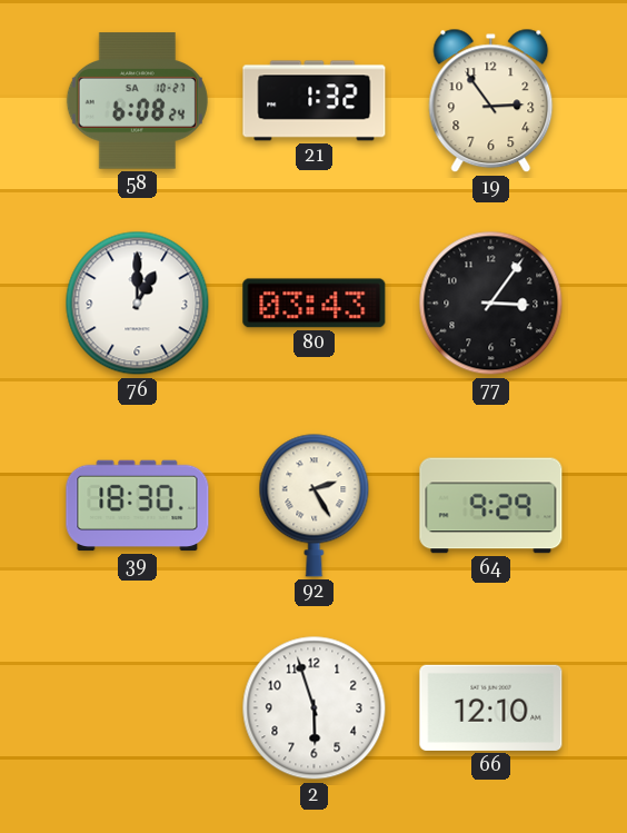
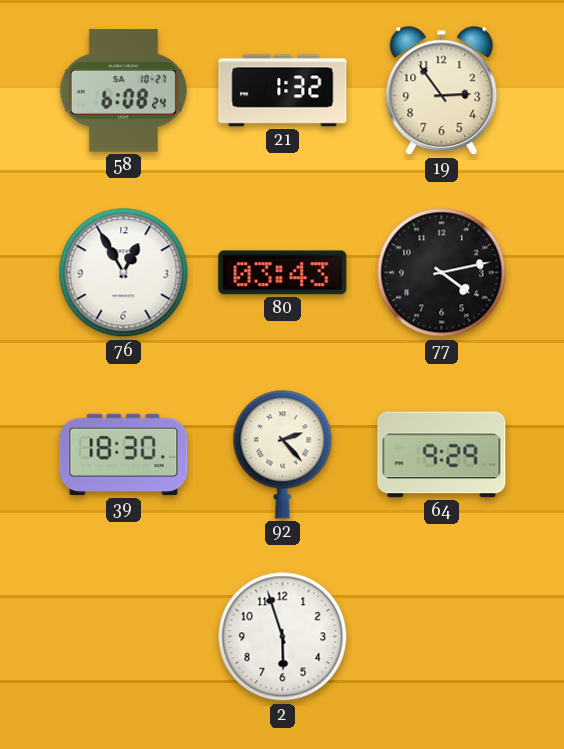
76: 1:00 -> 12:55 (124, 273)
77: 3:06 -> 4:13 (442, 273)
92: 2:25 -> 2:23 (283, 454)
66: 12:10 -> none (491, 707)
